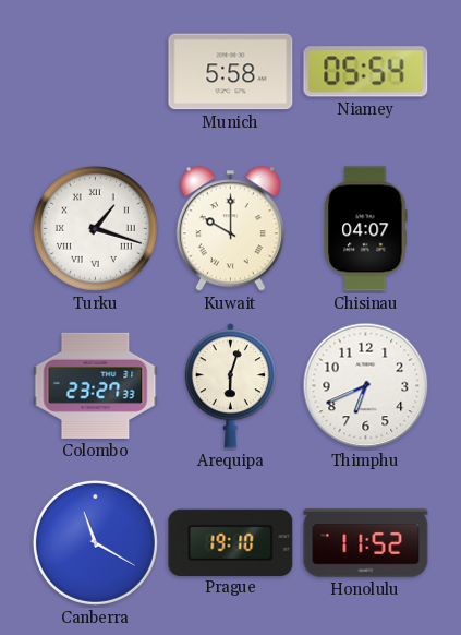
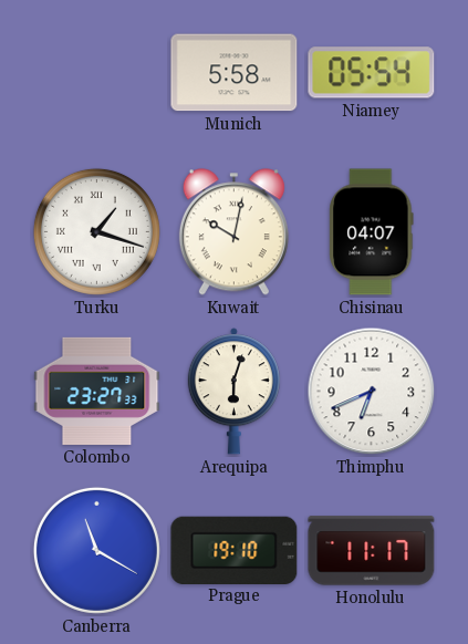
Kuwait: 10:00 -> 10:02 (233, 232)
Honolulu: 11:52 -> 11:17 (372, 551)
